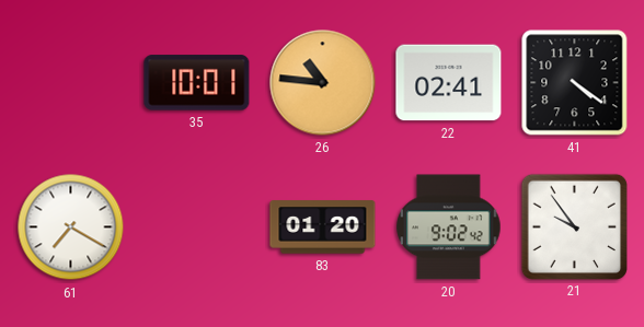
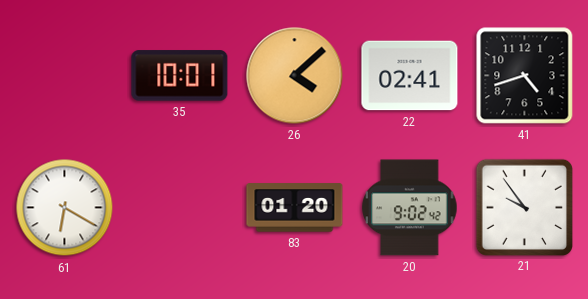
26: 10:46 -> 4:08 (295, 76)
41: 4:21 -> 4:42 (525, 76)
61: 7:20 -> 6:20 (65, 208)
